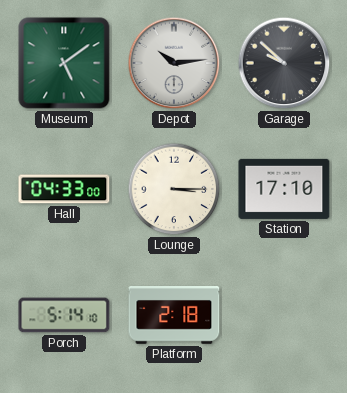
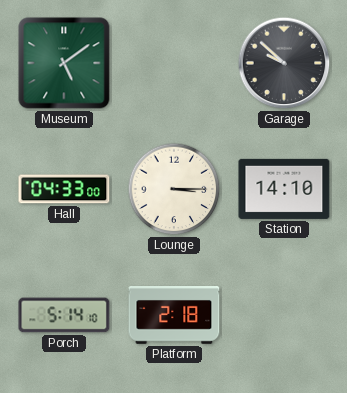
Depot: 10:14 -> none (174, 63)
Station: 17:10 -> 14:10 (284, 189)
